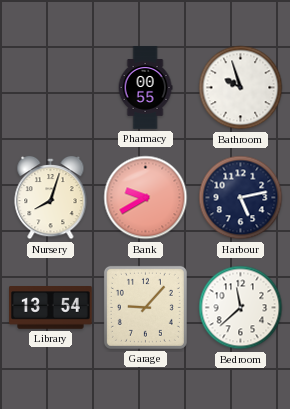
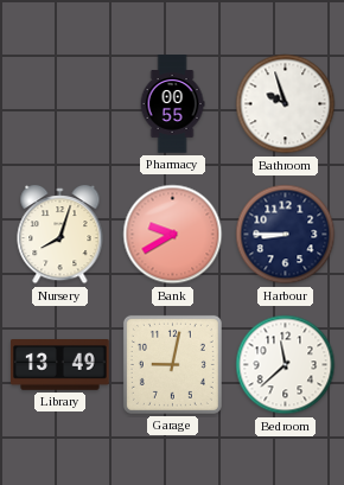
Harbour: 5:13 -> 8:45 (286, 235)
Library: 13:54 -> 13:49 (60, 365)
Garage: 9:07 -> 9:02 (172, 364)
